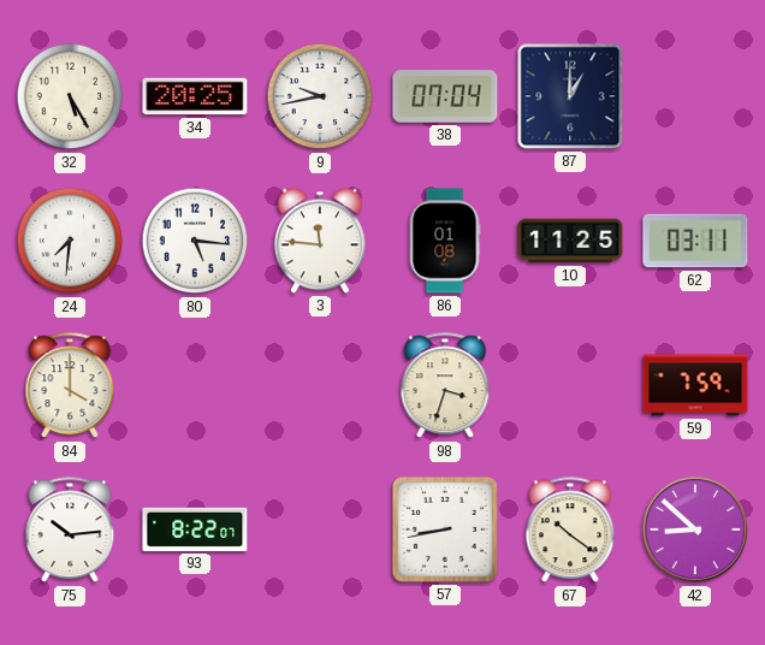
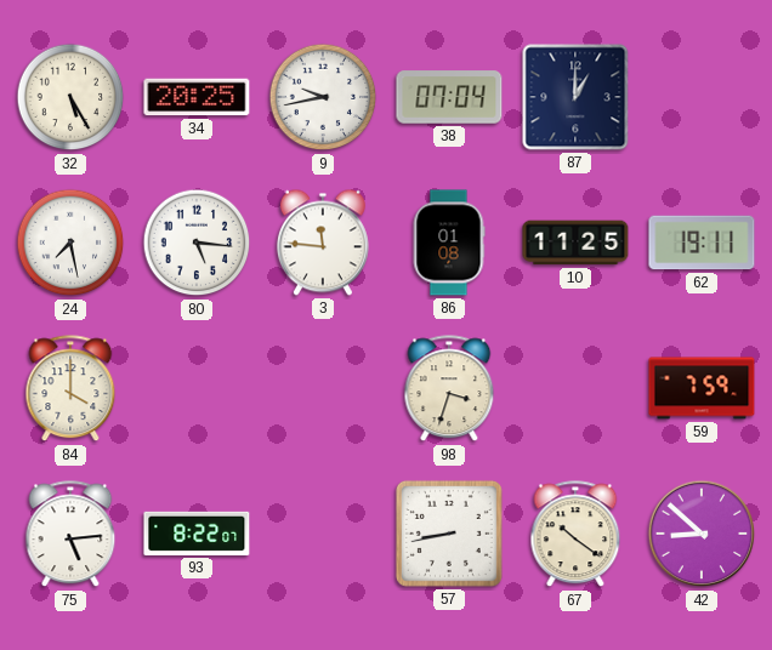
24: 7:31 -> 7:28 (70, 243)
62: 03:11 -> 19:11 (702, 243)
75: 10:14 -> 5:14 (70, 535)
